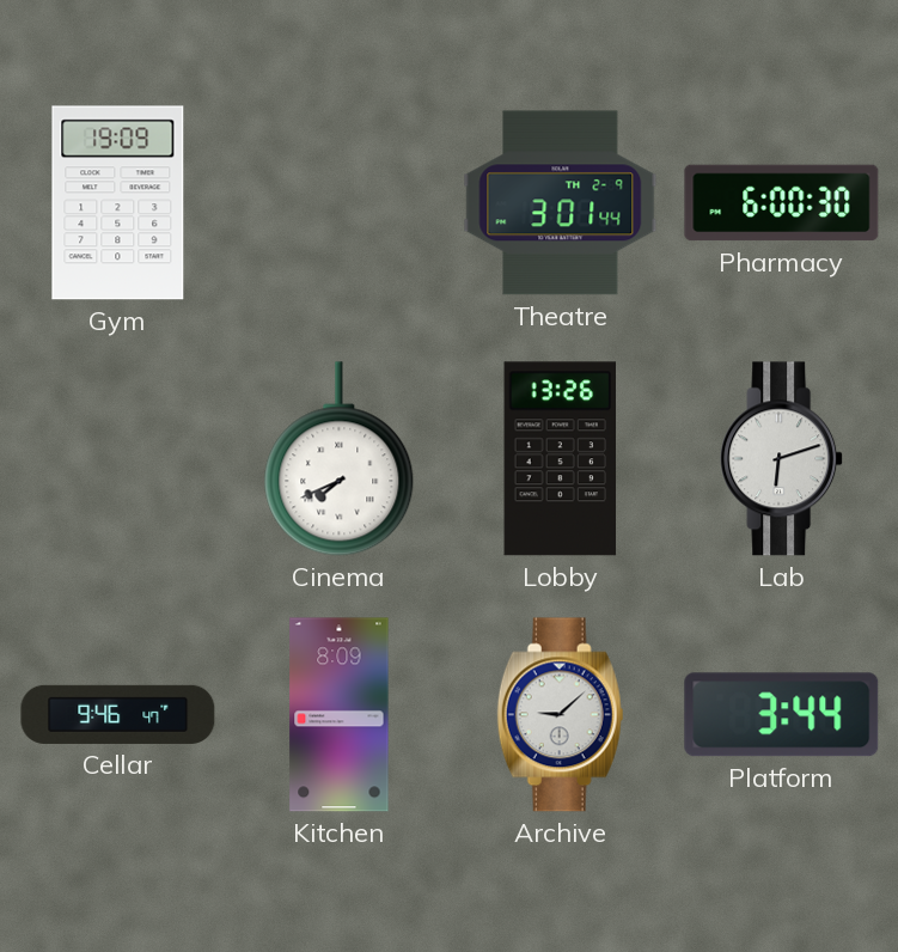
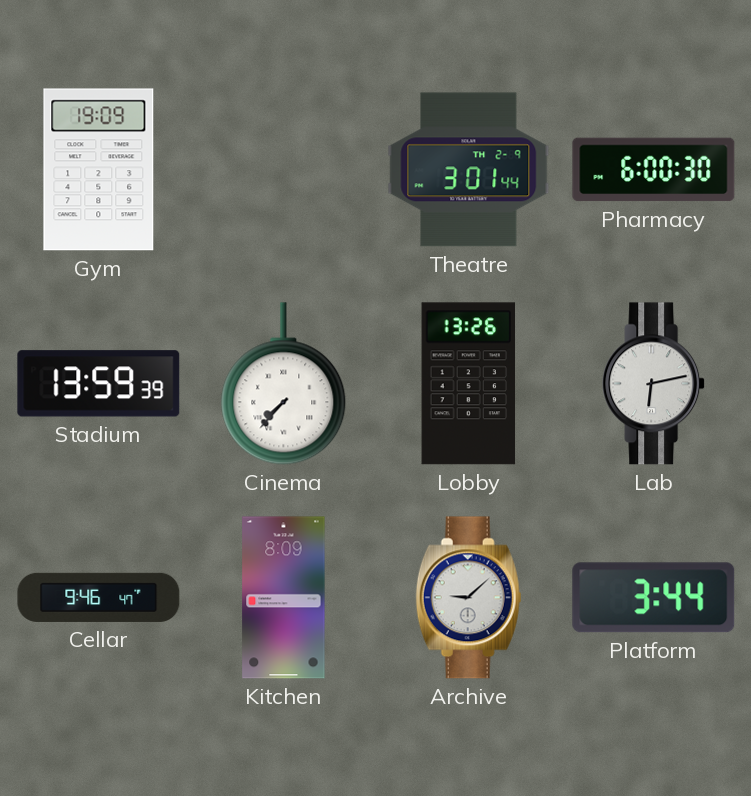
Stadium: none -> 13:59 (99, 384)
Cinema: 7:41 -> 7:37 (284, 384)
Lab: 6:12 -> 6:13 (654, 384)
